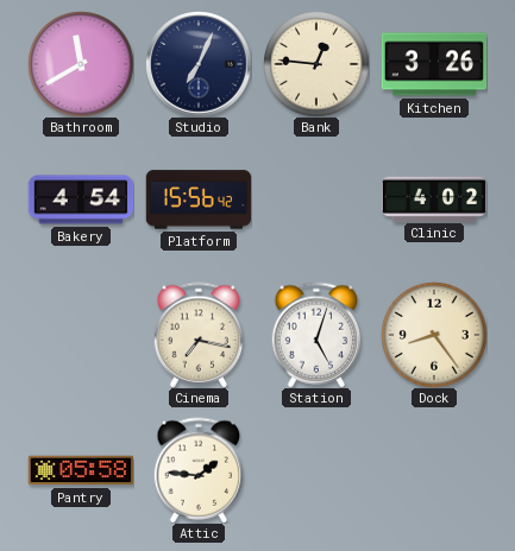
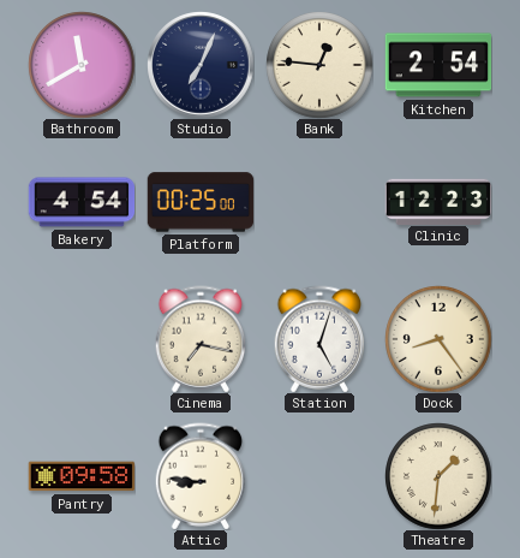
Kitchen: 3:26 -> 2:54 (438, 65)
Platform: 15:56 -> 00:25 (201, 202)
Clinic: 4:02 -> 12:23 (438, 201)
Pantry: 05:58 -> 09:58 (82, 476)
Attic: 1:46 -> 8:46 (201, 476)
Theatre: none -> 1:31 (438, 476)
